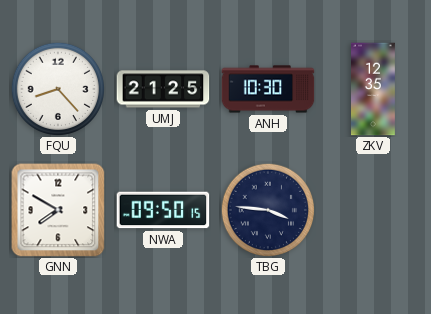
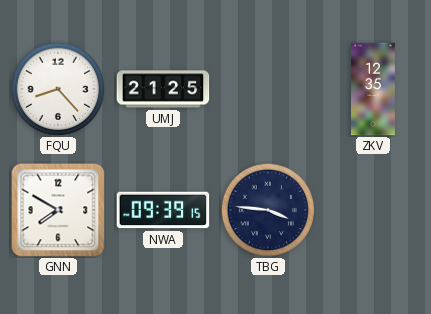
ANH: 10:30 -> none (268, 89)
NWA: 09:50 -> 09:39 (163, 210)
